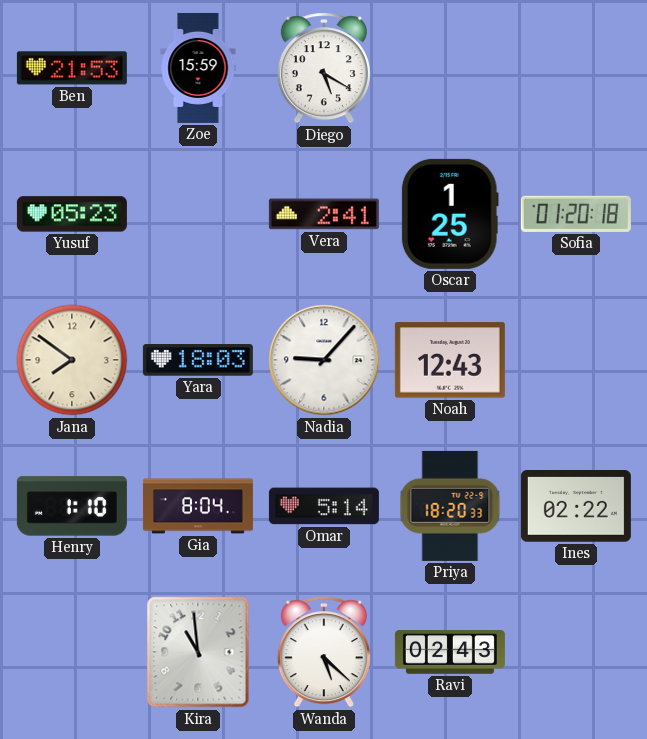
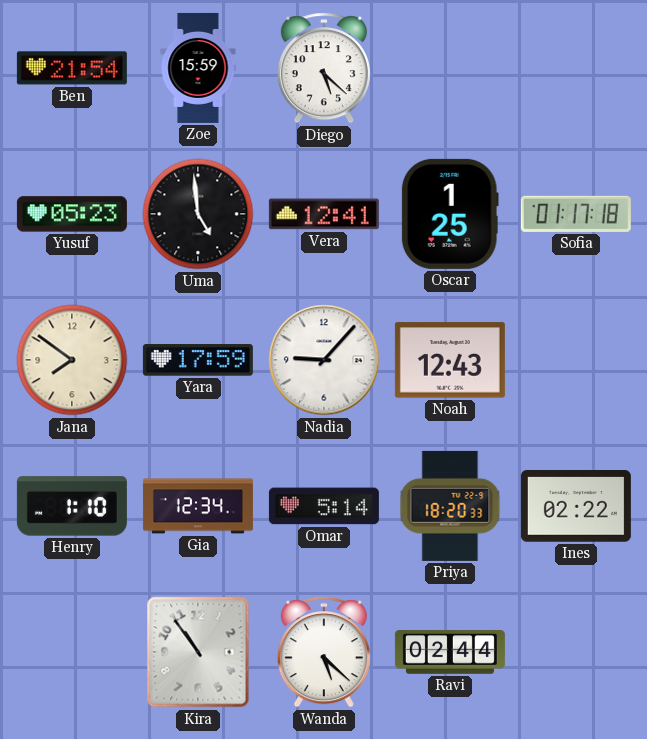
Ben: 21:53 -> 21:54 (72, 68)
Diego: 5:20 -> 5:22 (324, 68)
Uma: none -> 4:59 (198, 214)
Vera: 2:41 -> 12:41 (324, 214)
Sofia: 01:20 -> 01:17 (576, 214)
Yara: 18:03 -> 17:59 (198, 360)
Gia: 8:04 -> 12:34 (198, 506)
Kira: 10:59 -> 10:54 (198, 652)
Ravi: 02:43 -> 02:44 (450, 652)
